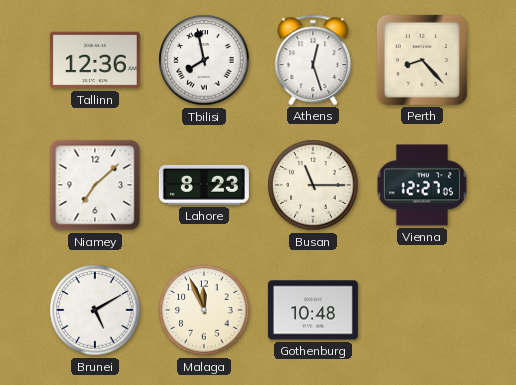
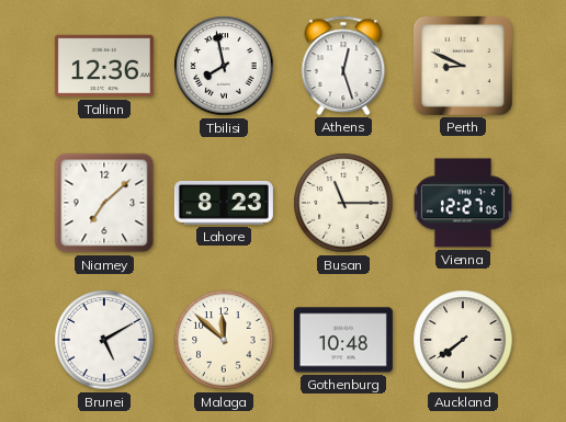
Perth: 8:23 -> 8:49 (463, 66)
Malaga: 11:56 -> 11:52 (224, 340)
Auckland: none -> 7:39 (463, 340)
